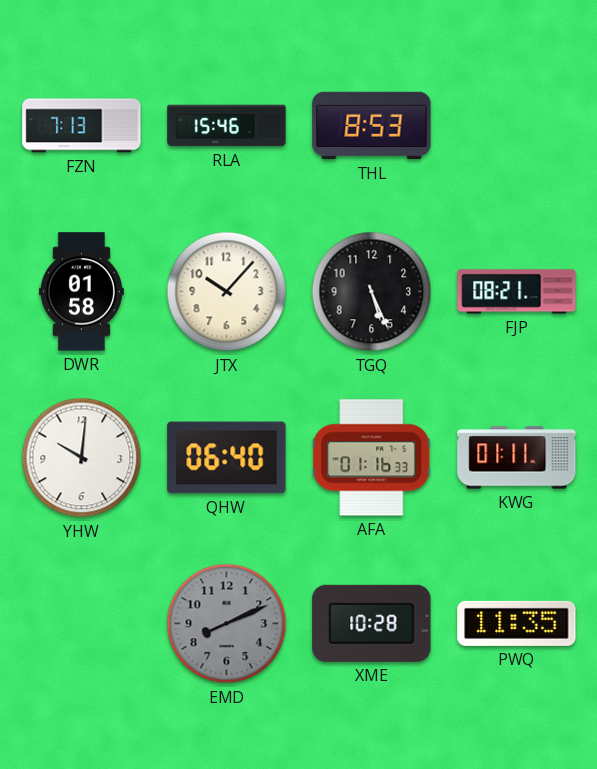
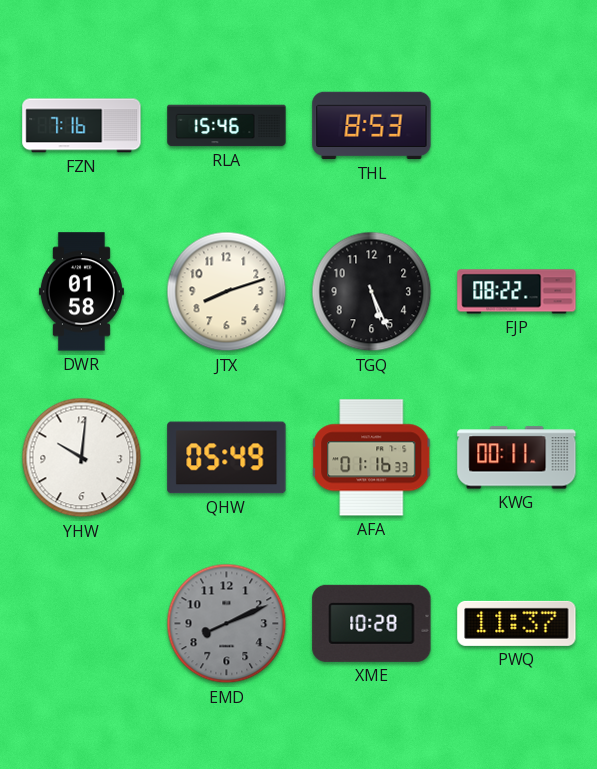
FZN: 7:13 -> 7:16 (82, 126)
JTX: 10:07 -> 8:12 (227, 292)
FJP: 08:21 -> 08:22 (517, 292)
QHW: 06:40 -> 05:49 (227, 458)
KWG: 01:11 -> 00:11 (517, 458)
PWQ: 11:35 -> 11:37 (517, 623)
